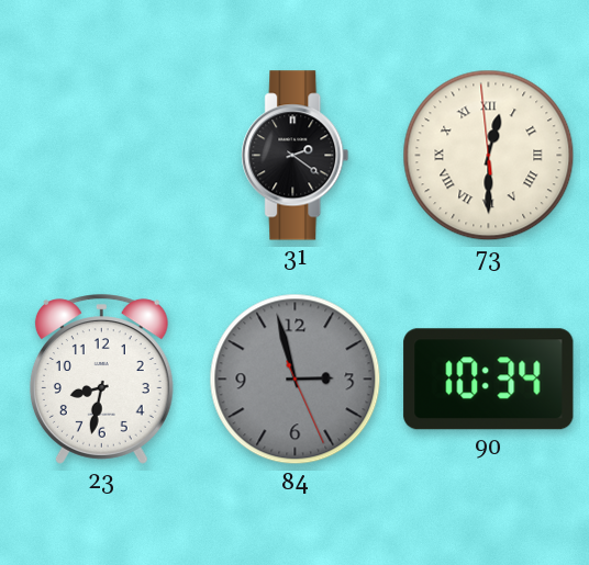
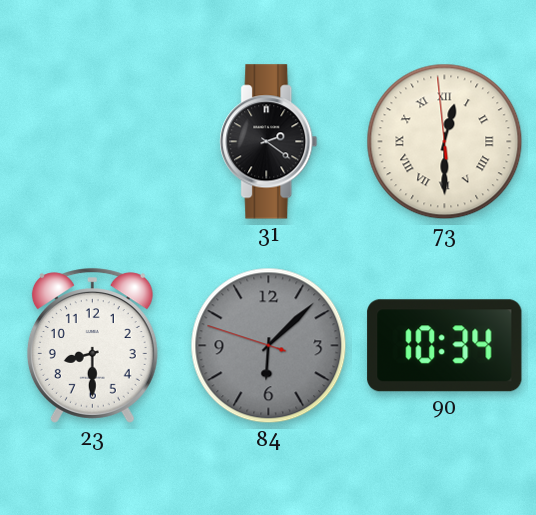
23: 8:32 -> 8:30 (92, 346)
84: 2:57 -> 6:07 (269, 346)
